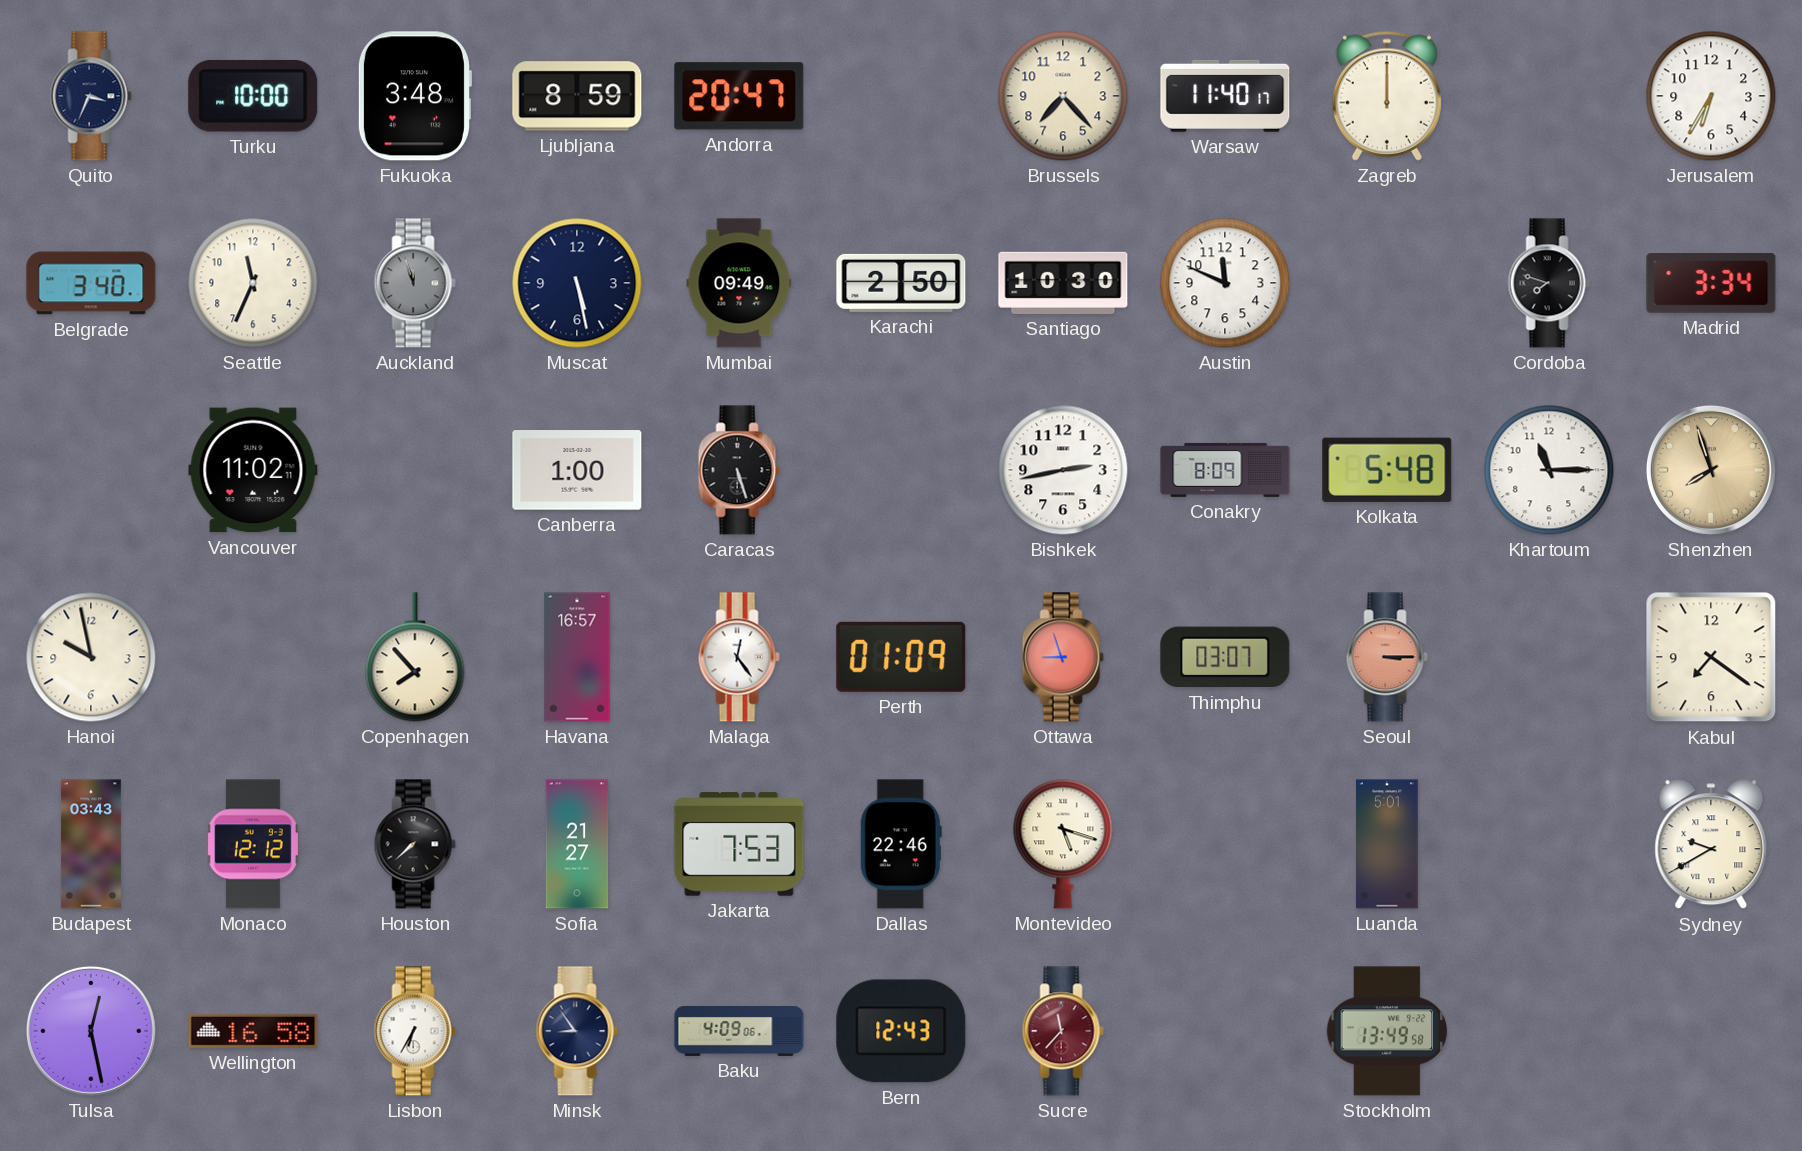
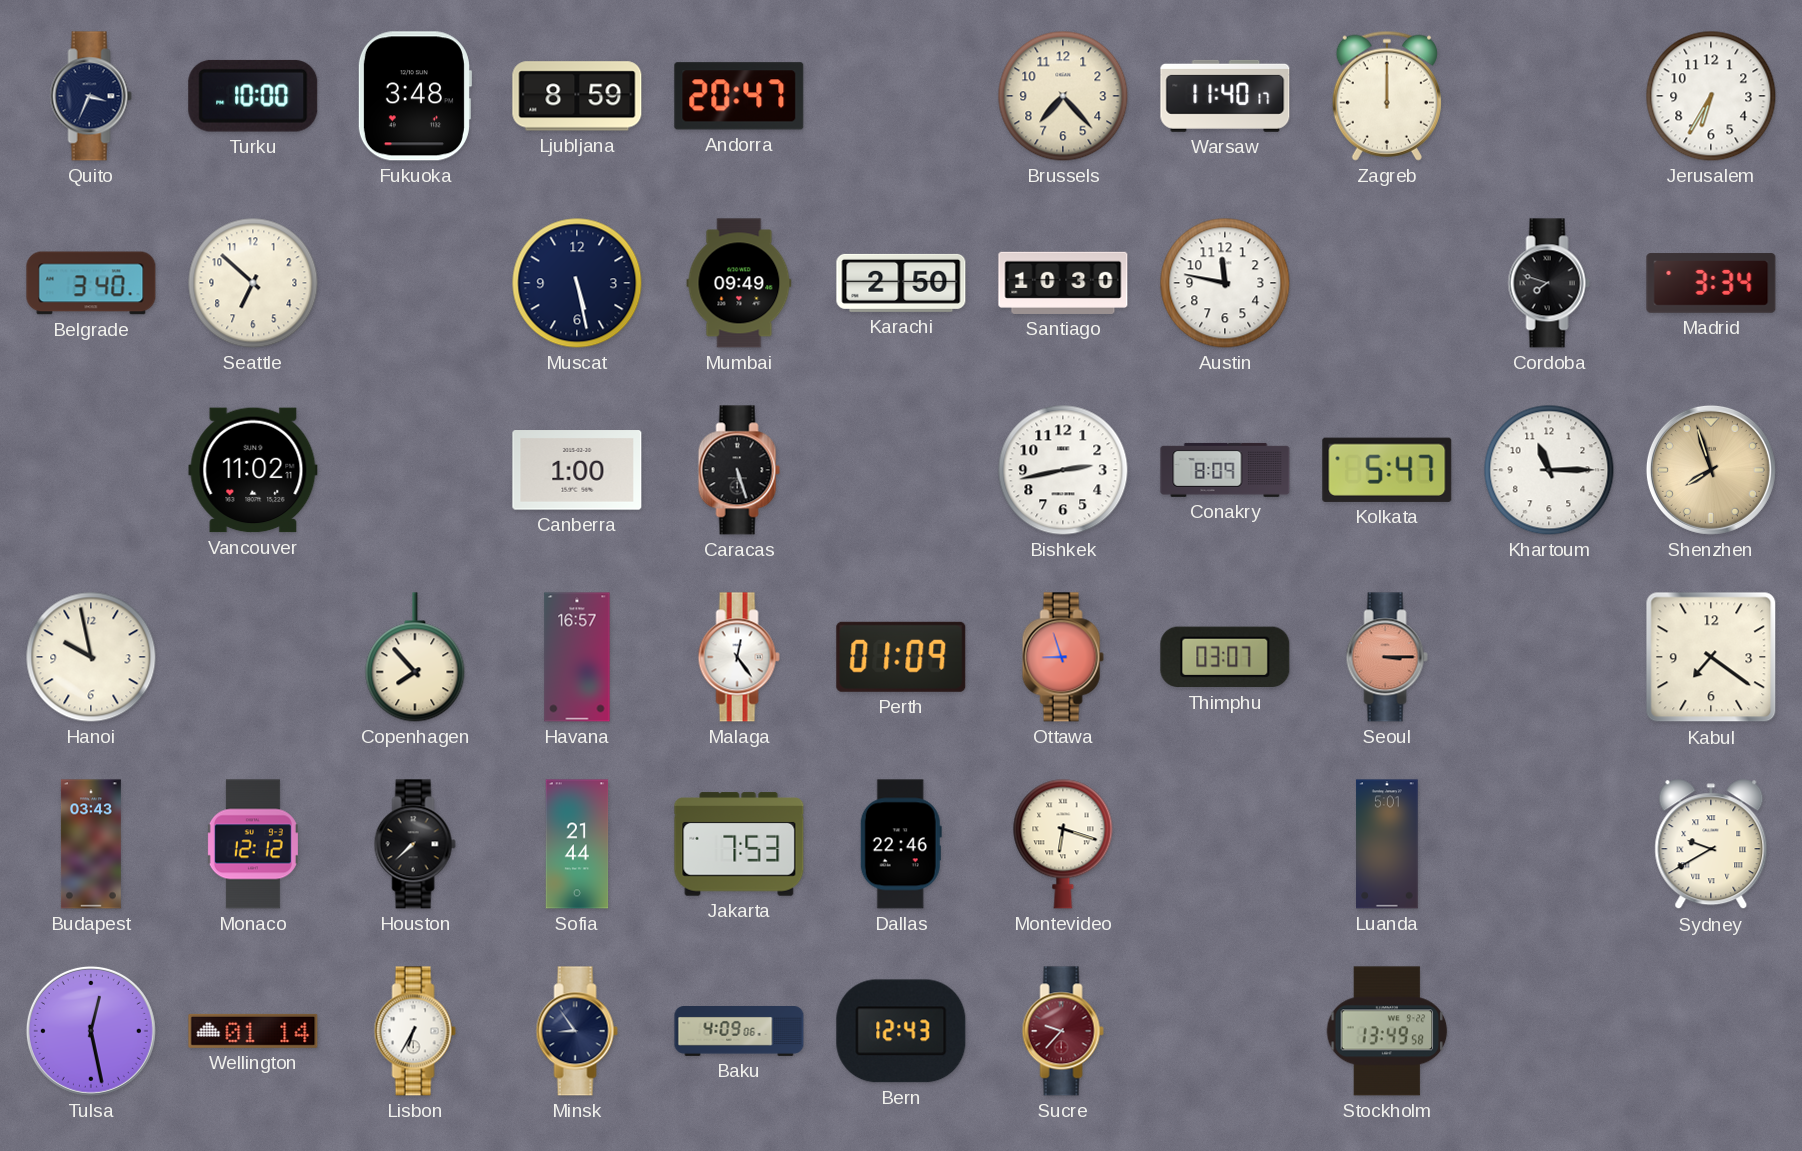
Seattle: 11:34 -> 6:52 (253, 283)
Auckland: 11:57 -> none (415, 283)
Austin: 11:49 -> 11:47 (1225, 283)
Kolkata: 5:48 -> 5:47 (1387, 470)
Sofia: 21:27 -> 21:44 (577, 844)
Montevideo: 5:18 -> 6:18 (1063, 844)
Wellington: 16:58 -> 01:14 (253, 1031)
Sucre: 11:37 -> 9:37 (1063, 1031)
